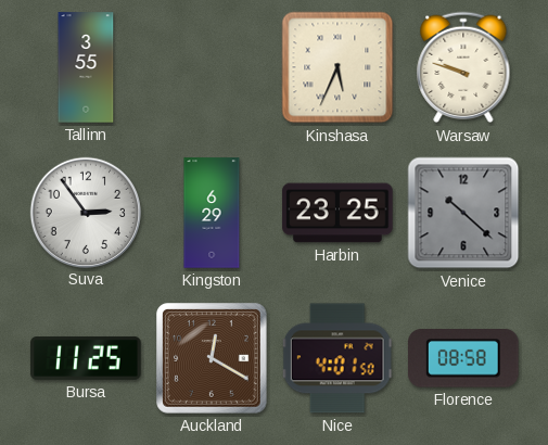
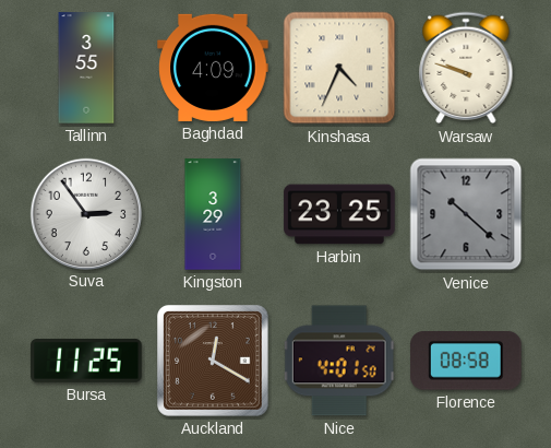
Baghdad: none -> 4:09 (213, 68)
Kinshasa: 5:34 -> 4:34 (339, 68)
Kingston: 6:29 -> 3:29 (213, 214)
